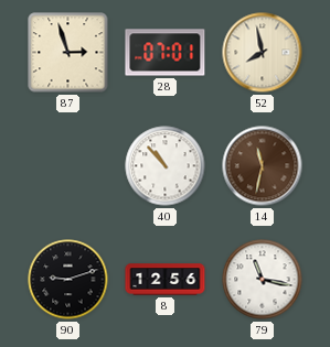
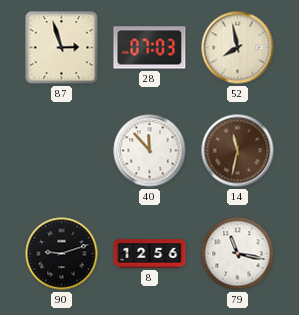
28: 07:01 -> 07:03 (150, 48)
40: 10:53 -> 11:53 (150, 151)
